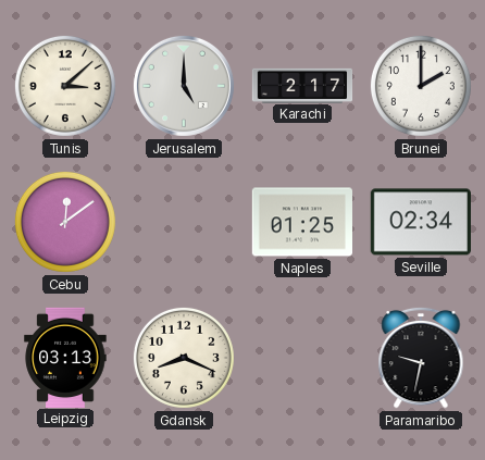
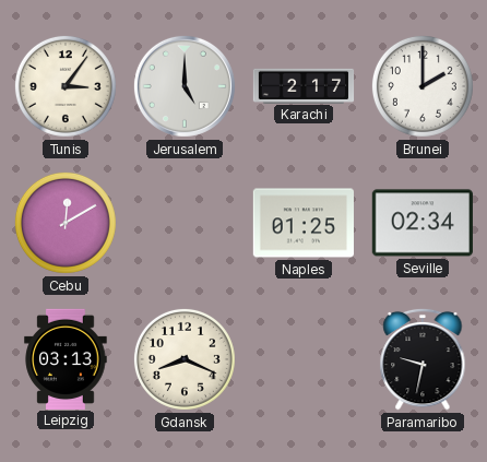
Tunis: 3:08 -> 3:06 (66, 86)
Cebu: 12:09 -> 12:10 (66, 223)
